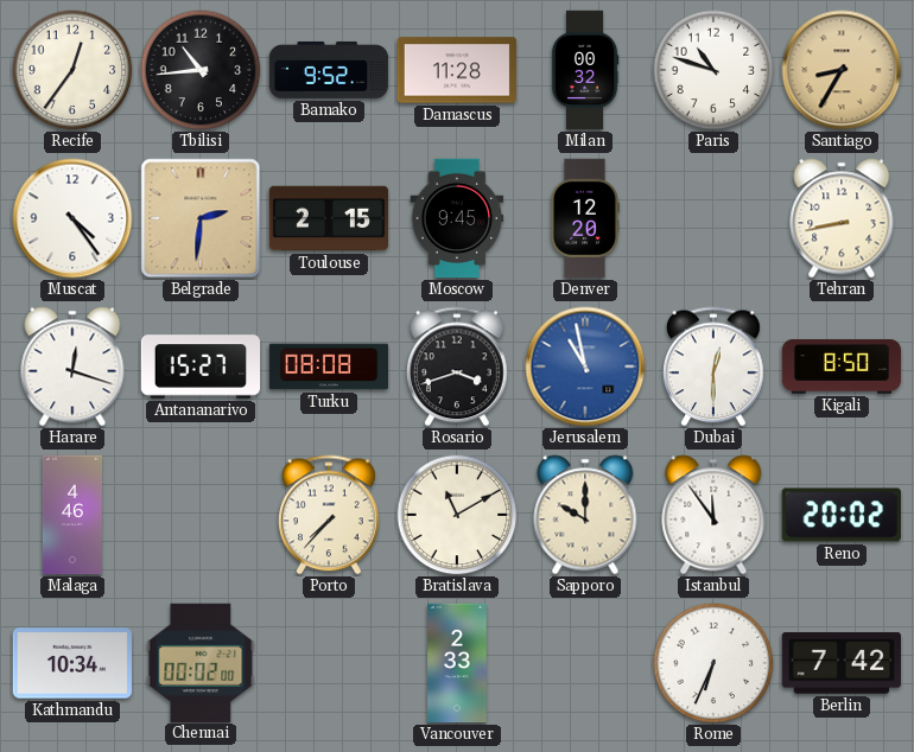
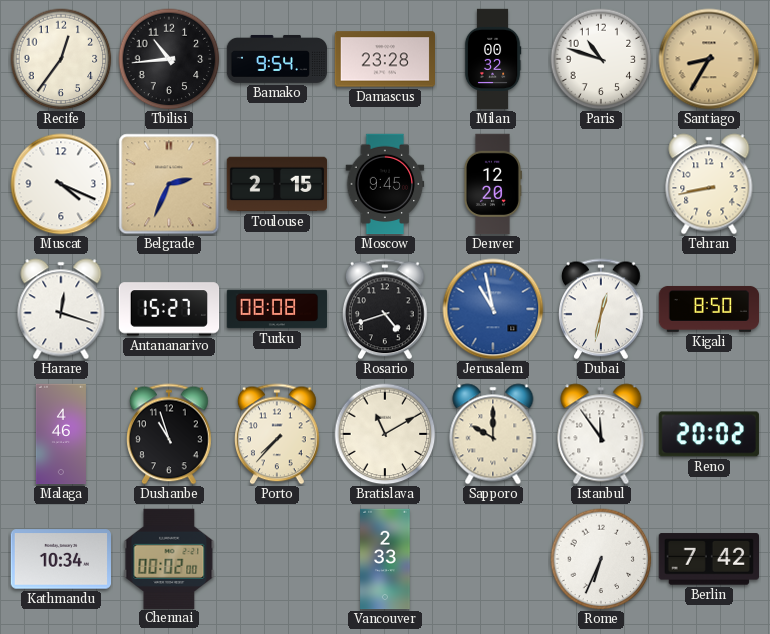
Bamako: 9:52 -> 9:54 (277, 59)
Damascus: 11:28 -> 23:28 (384, 59)
Muscat: 4:24 -> 4:19 (61, 184)
Belgrade: 2:31 -> 2:34 (169, 184)
Rosario: 3:42 -> 4:42 (386, 309)
Dubai: 12:30 -> 12:32 (602, 309)
Dushanbe: none -> 10:57 (170, 434)
